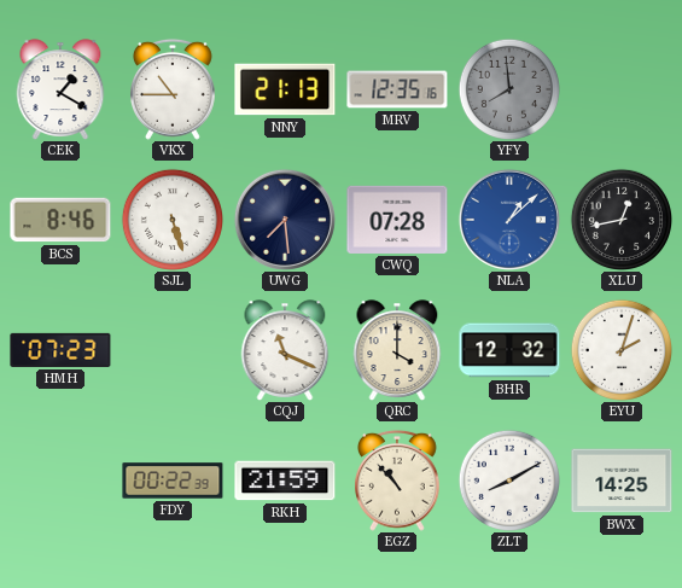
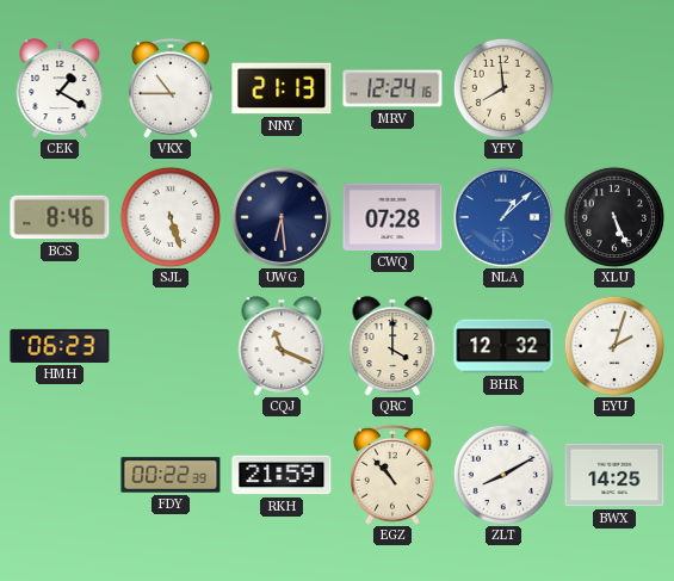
MRV: 12:35 -> 12:24 (392, 88)
YFY dial: grey -> cream (502, 87)
UWG: 7:29 -> 6:29 (282, 217)
XLU: 12:43 -> 5:26 (613, 216)
HMH: 07:23 -> 06:23 (60, 346)
